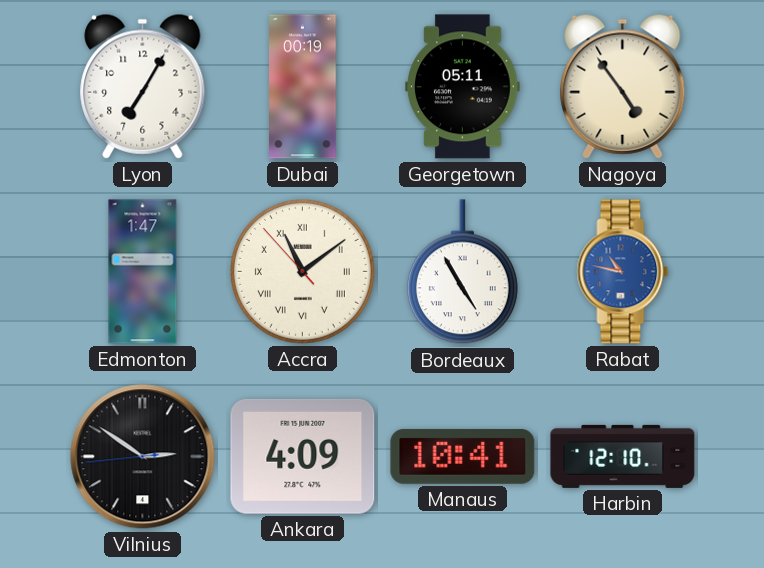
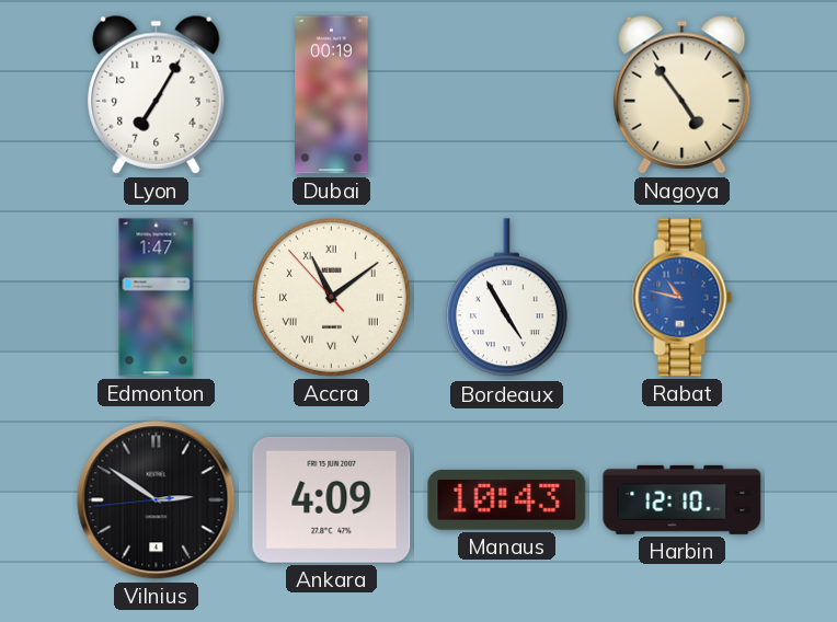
Georgetown: 05:11 -> none (463, 87)
Manaus: 10:41 -> 10:43 (507, 499)
